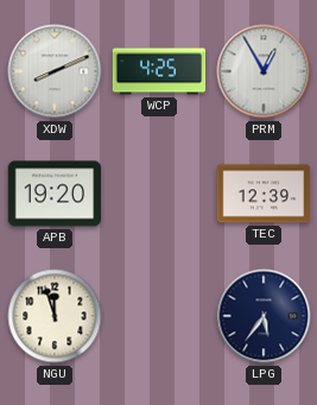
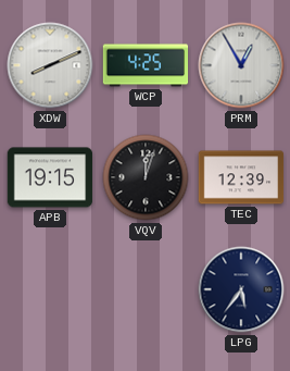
APB: 19:20 -> 19:15 (50, 177)
VQV: none -> 12:03 (146, 177)
NGU: 11:57 -> none (55, 316)
